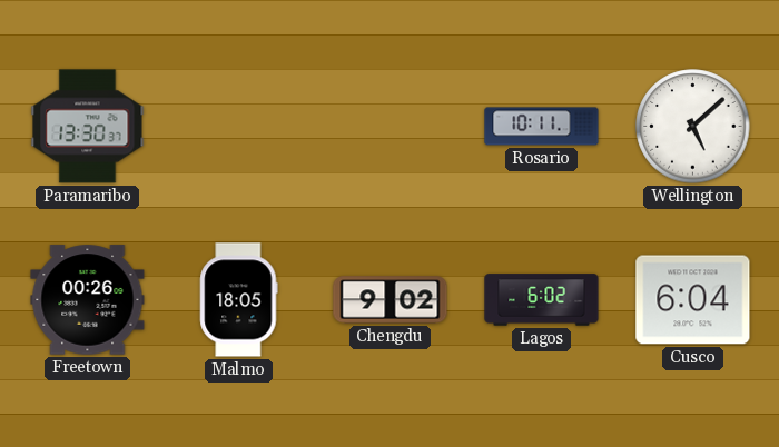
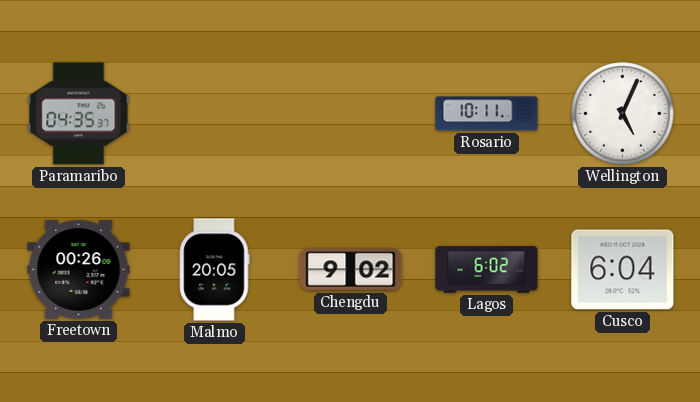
Paramaribo: 13:30 -> 04:35 (79, 114)
Wellington: 5:08 -> 5:04 (623, 114)
Malmo: 18:05 -> 20:05 (215, 270)
